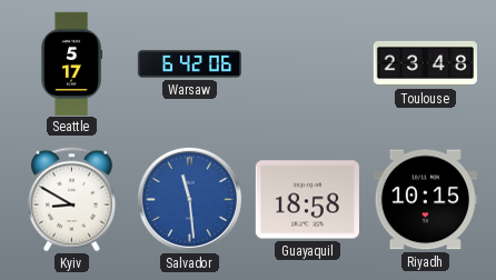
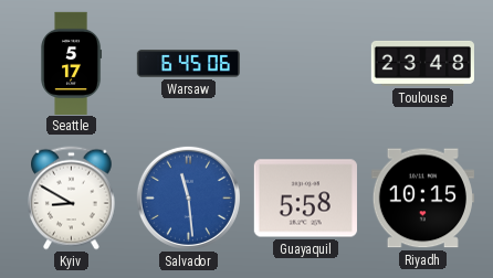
Warsaw: 6:42 -> 6:45 (188, 64)
Guayaquil: 18:58 -> 5:58 (305, 199)
